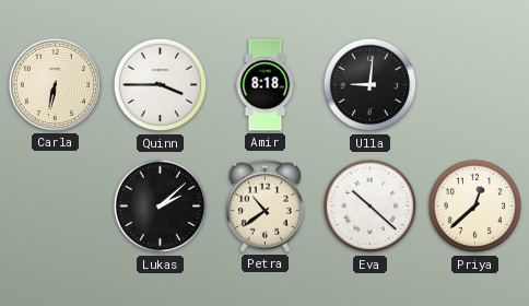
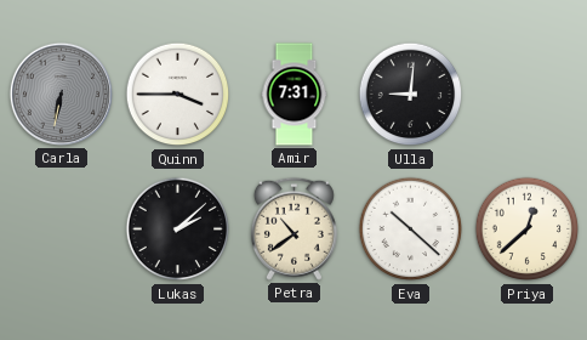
Carla dial: cream -> grey (61, 93)
Amir: 8:18 -> 7:31 (295, 95)
